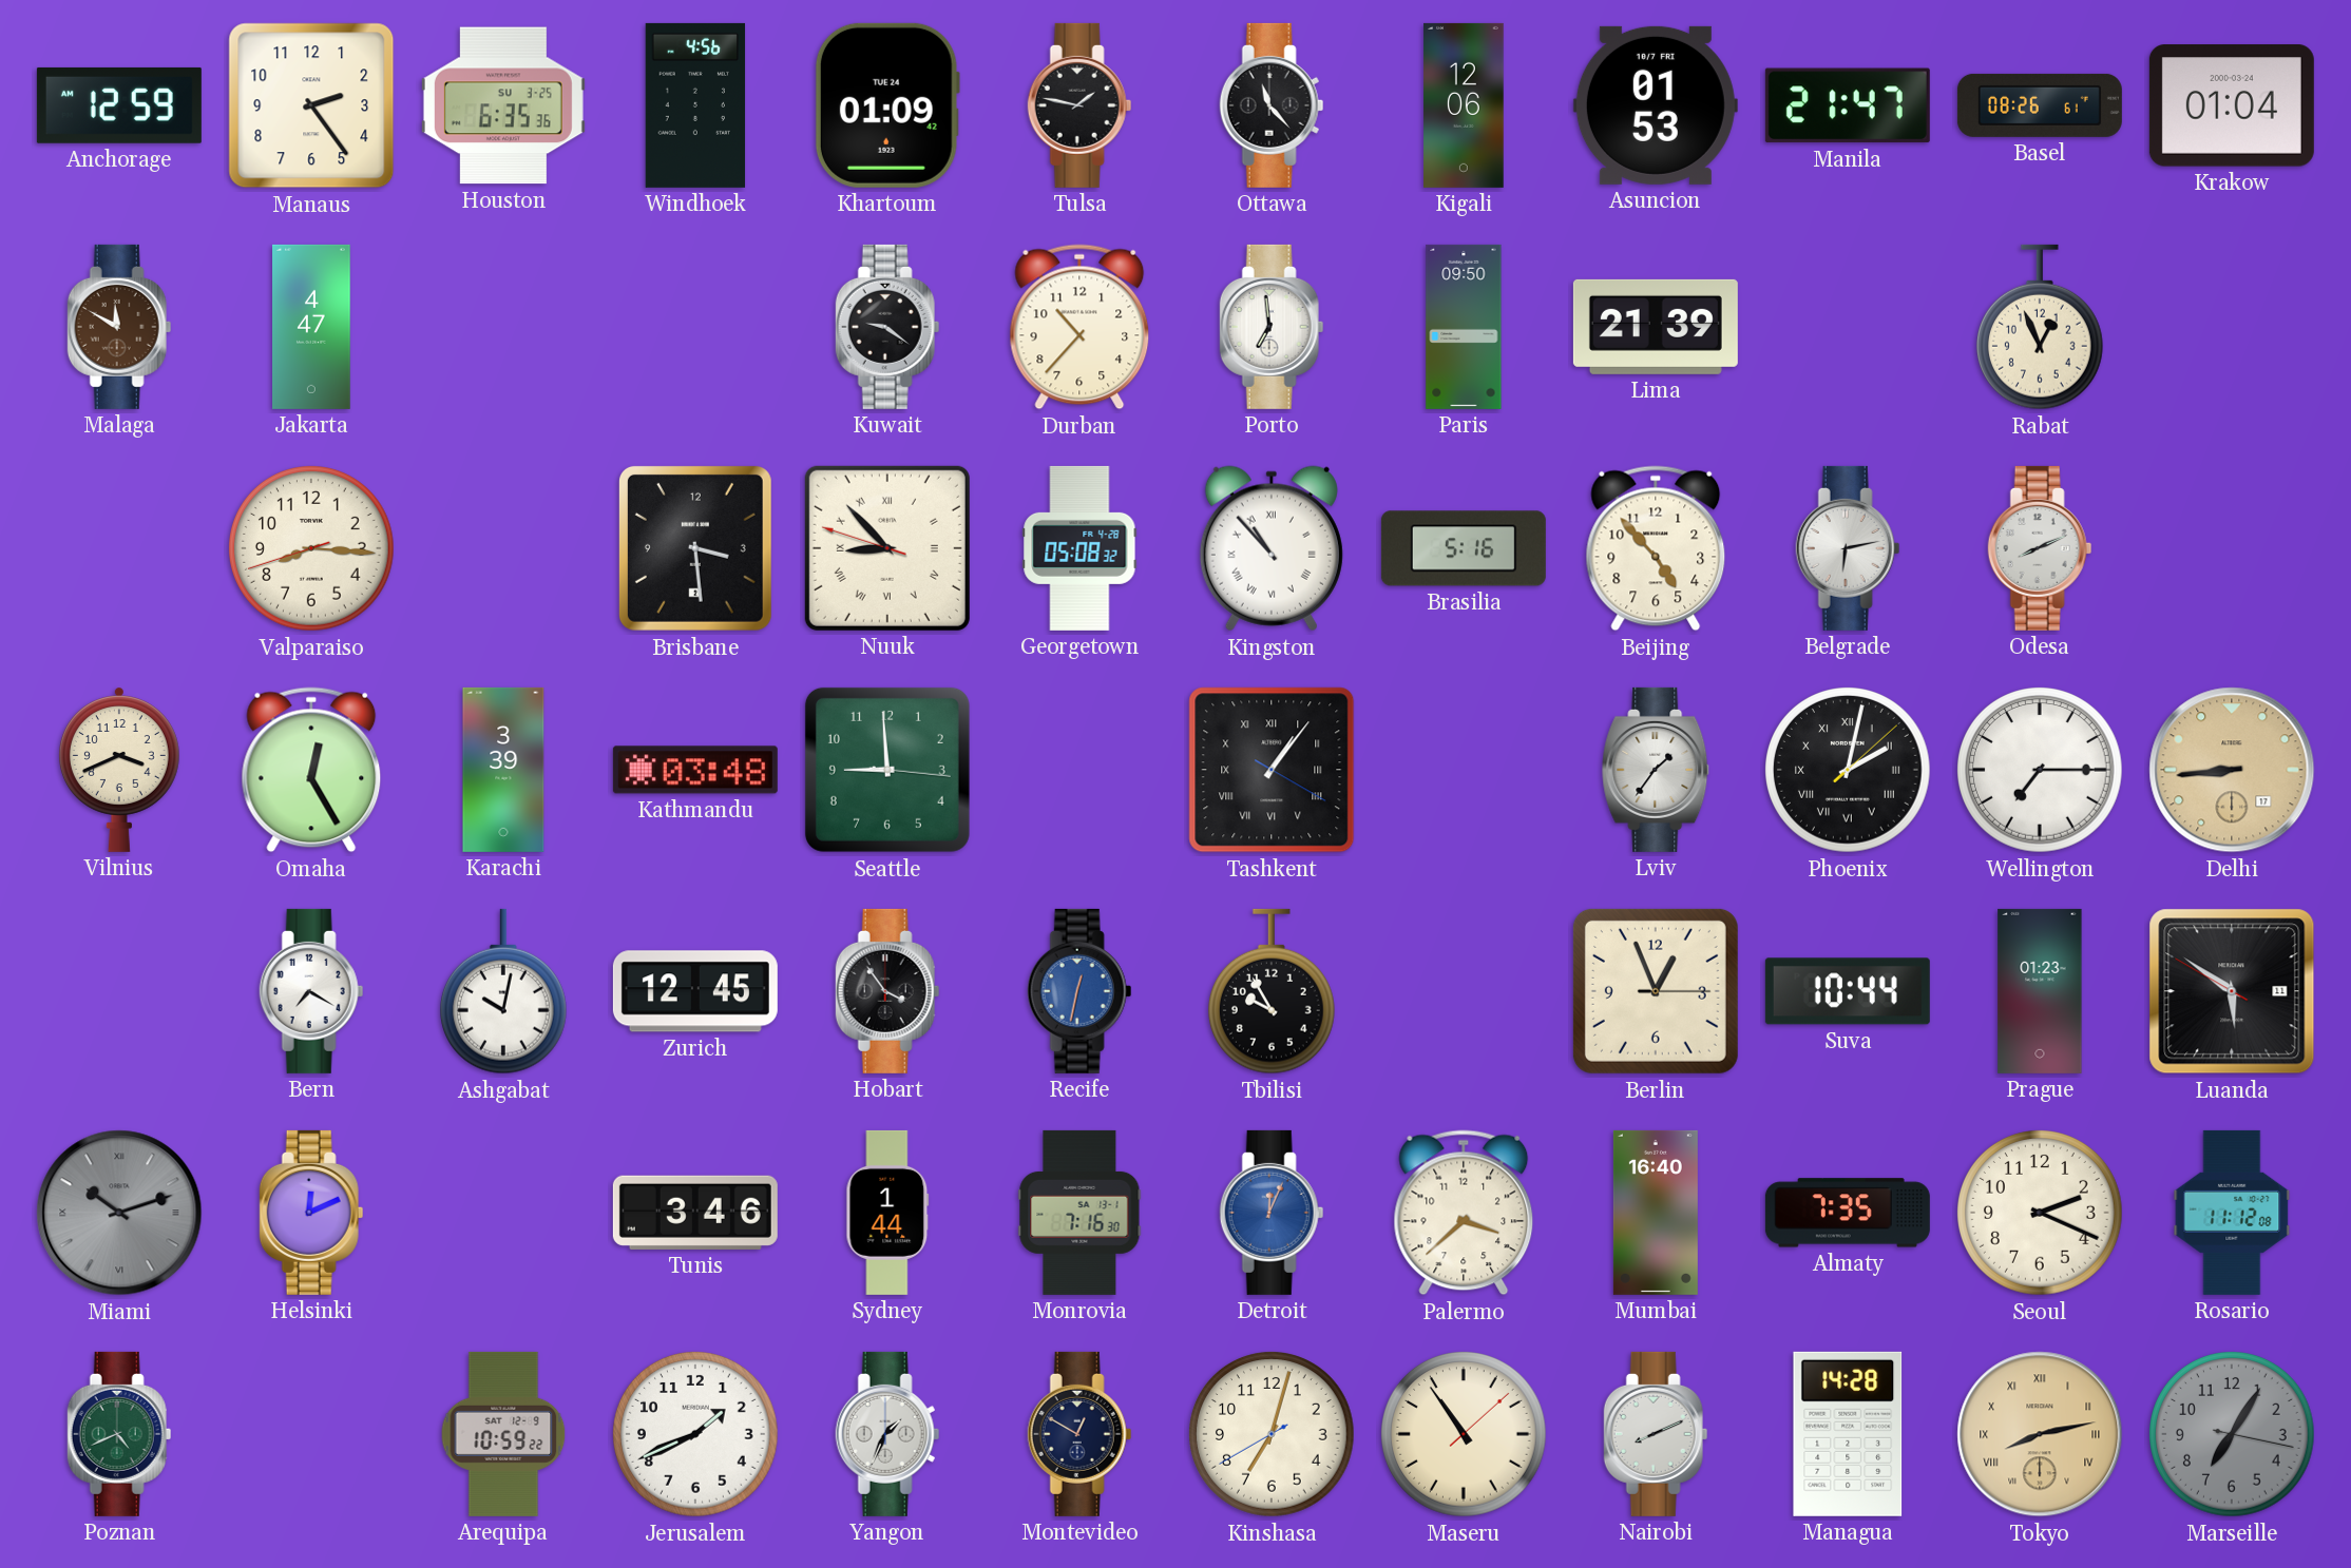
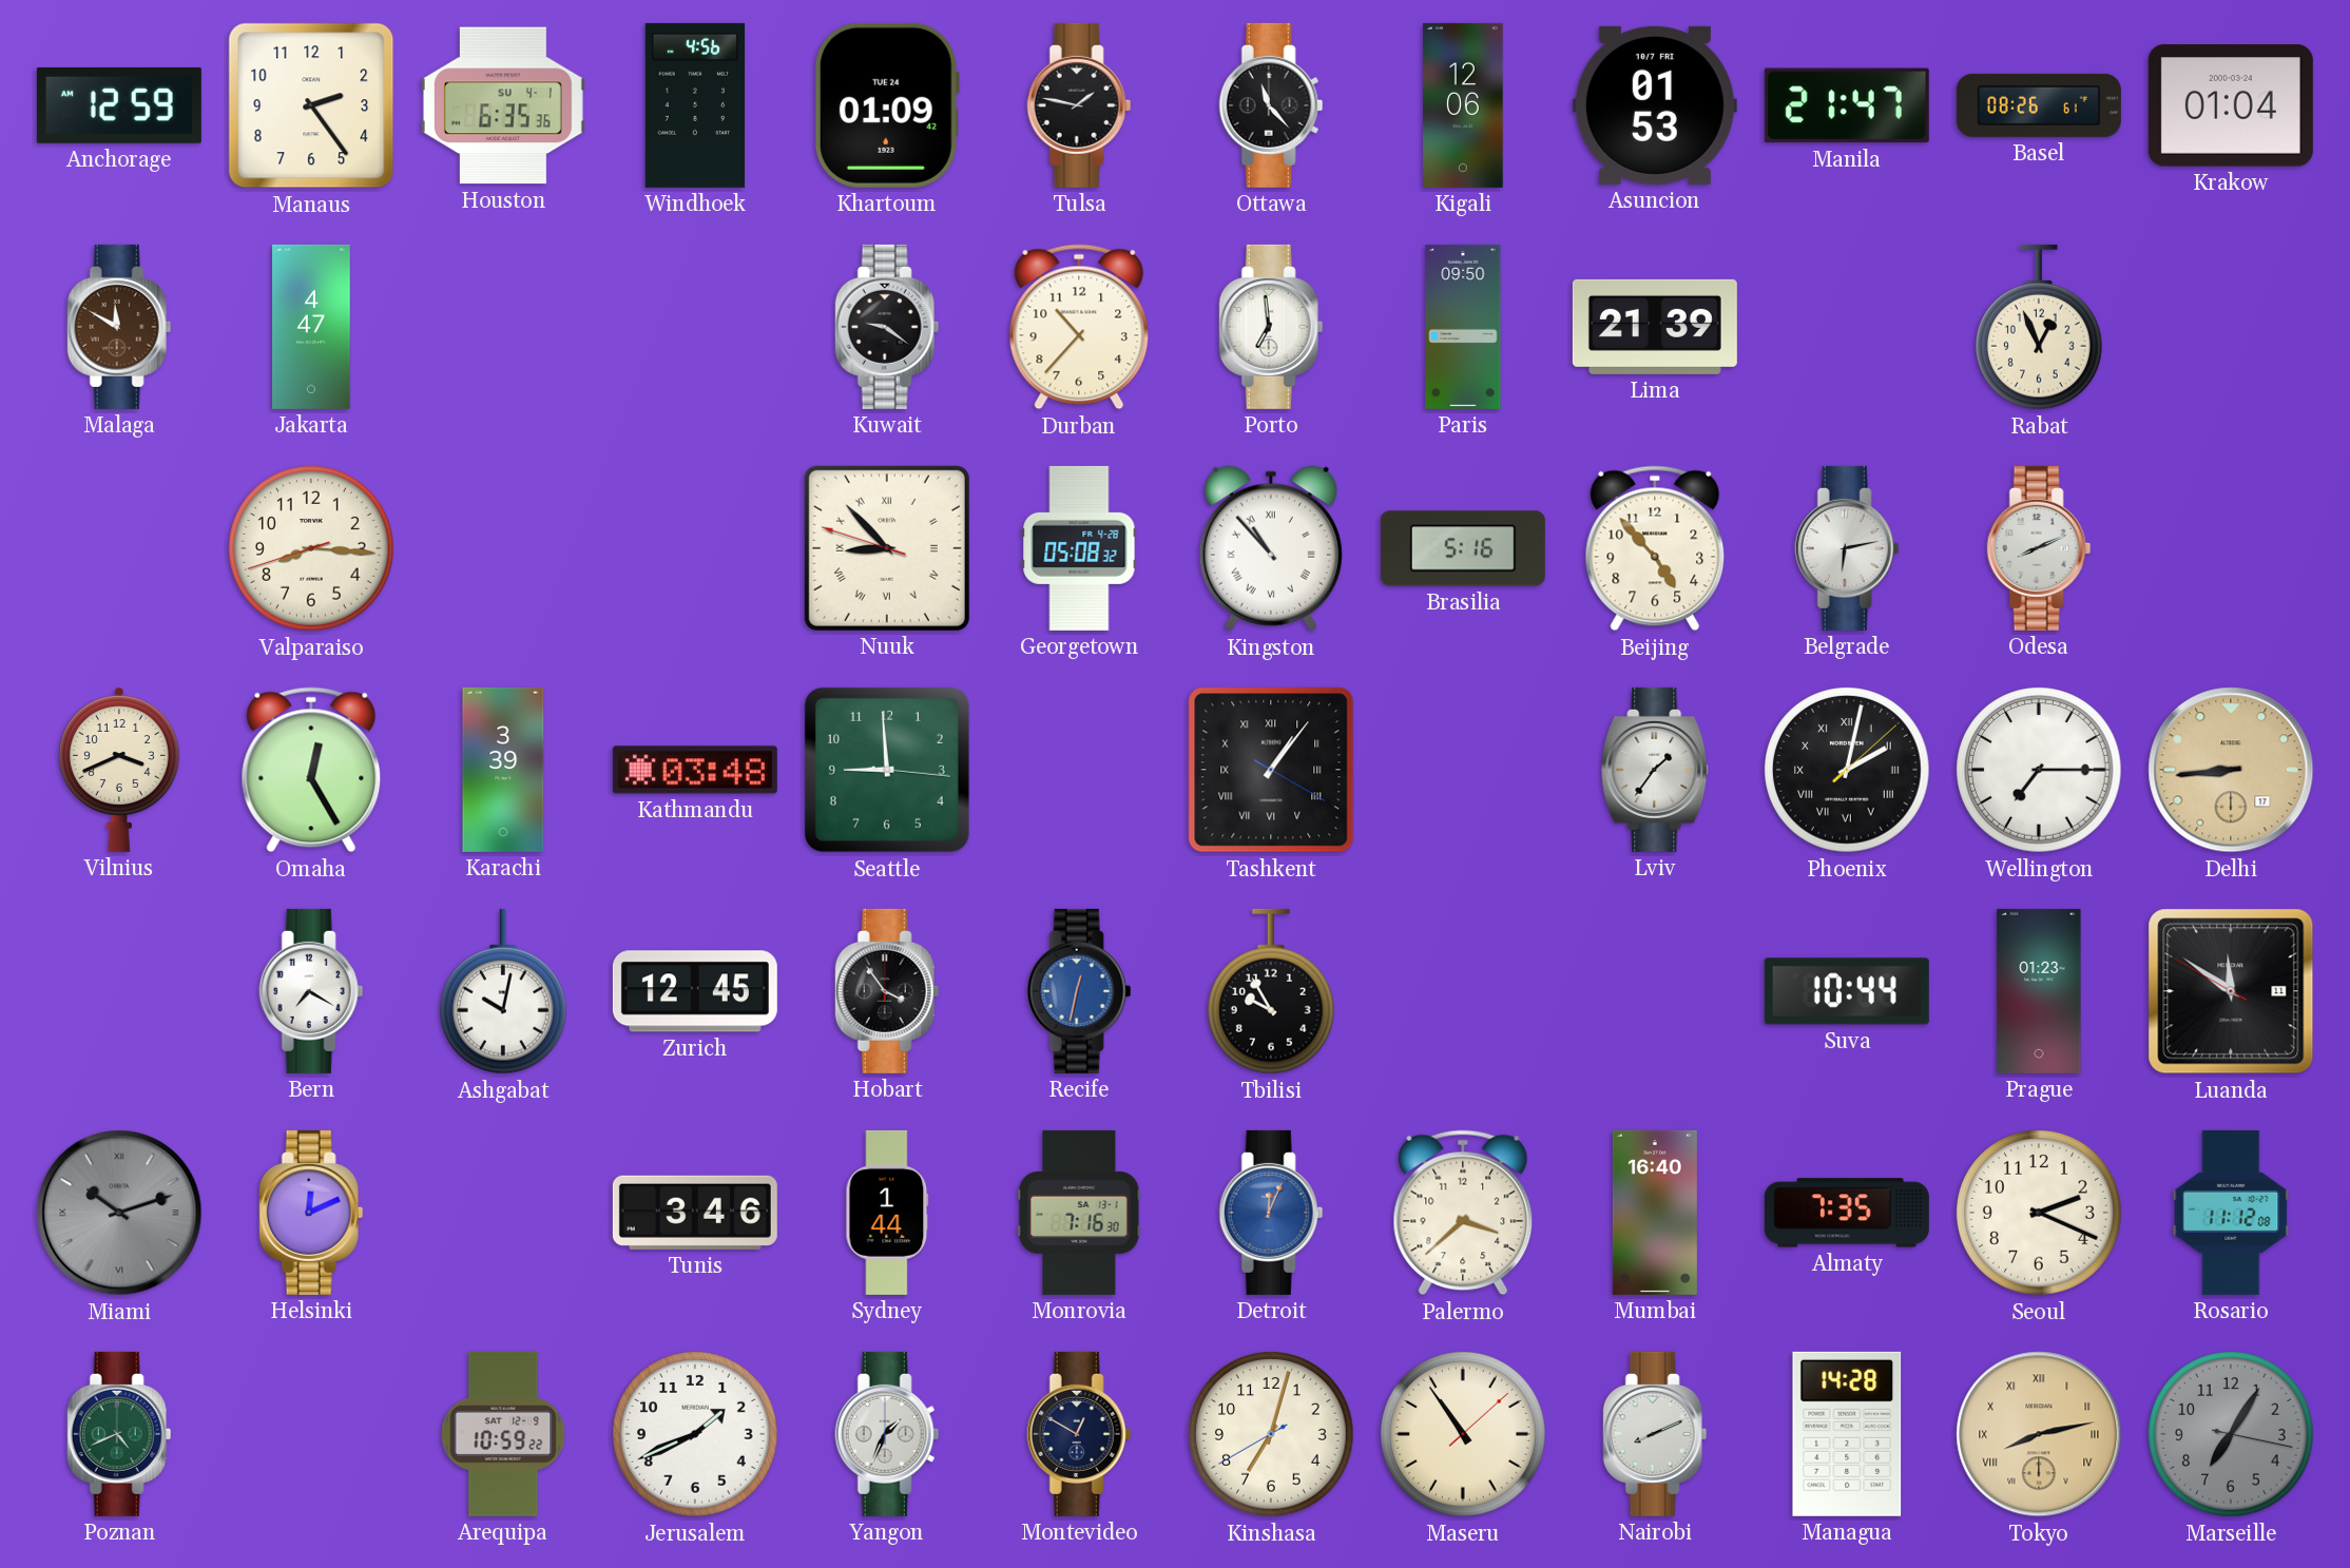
Houston date: SU 3-25 -> SU 4-1 (503, 105)
Brisbane: 3:29 -> none (695, 548)
Berlin: 12:56 -> none (1656, 991)
Luanda: 5:50 -> 11:50 (2231, 991)
